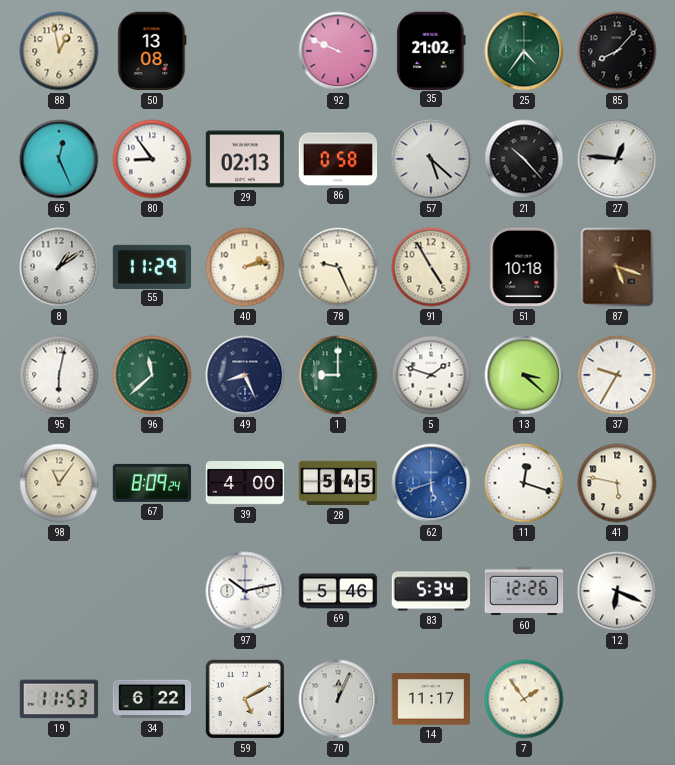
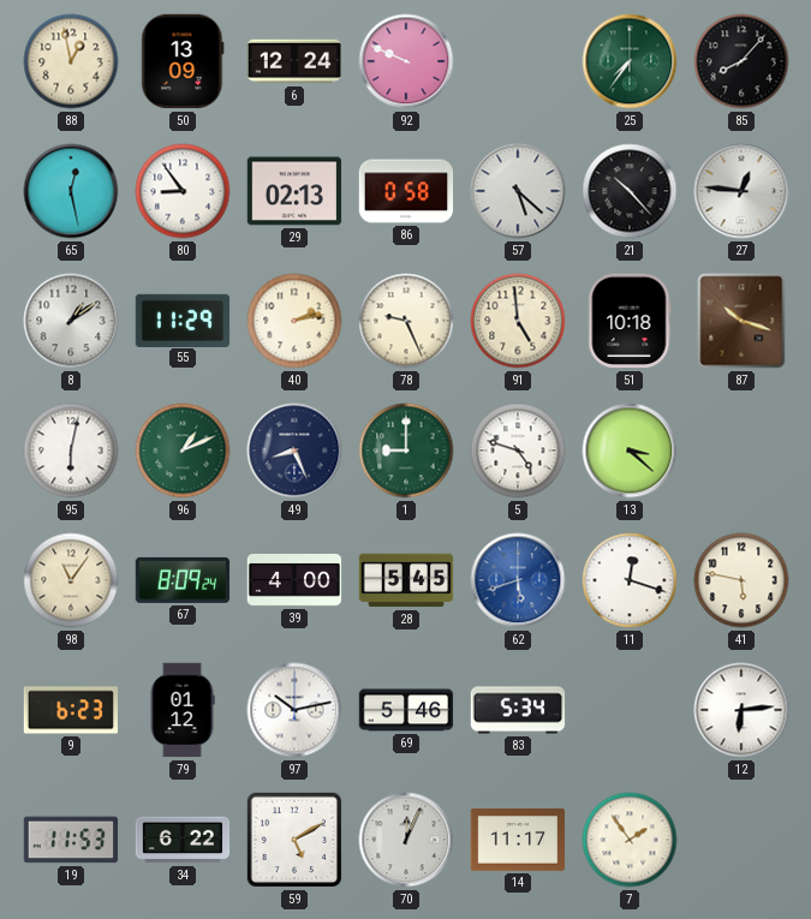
50: 13:08 -> 13:09 (183, 61)
6: none -> 12:24 (294, 61)
35: 21:02 -> none (431, 50)
25: 4:36 -> 7:36 (630, 61)
65: 12:26 -> 12:28 (71, 191)
91: 4:55 -> 4:59 (518, 321)
87: 5:18 -> 10:18 (741, 321)
96: 11:38 -> 1:11 (183, 450)
5: 1:48 -> 4:48 (518, 450)
37: 9:35 -> none (617, 375)
9: none -> 6:23 (70, 710)
79: none -> 01:12 (183, 710)
60: 12:26 -> none (524, 591)
12: 6:19 -> 6:14 (741, 710)
